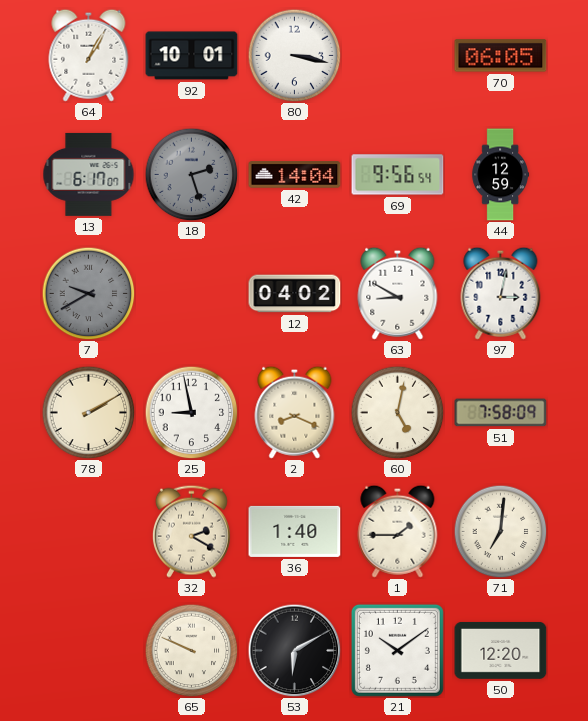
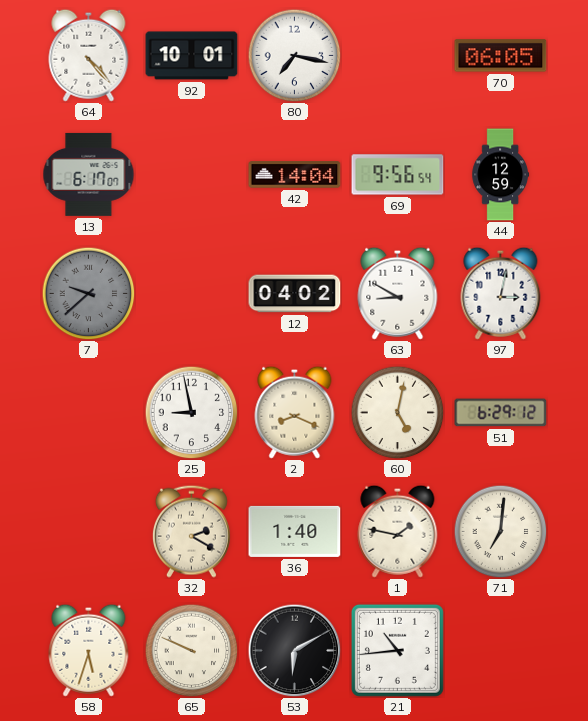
64: 1:05 -> 4:23 (89, 55)
80: 3:17 -> 7:17 (294, 55)
18: 2:27 -> none (191, 174)
7: 9:40 -> 9:38 (88, 293)
78: 2:10 -> none (88, 412)
51: 7:58 -> 6:29 (501, 413)
1: 1:45 -> 1:47 (398, 531)
58: none -> 5:33 (89, 650)
21: 10:09 -> 10:44 (397, 650)
50: 12:20 -> none (501, 650)
